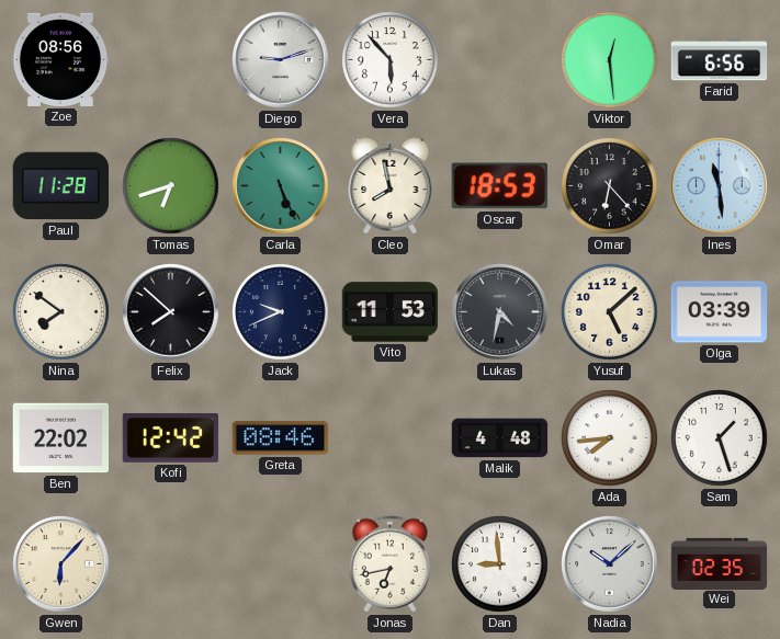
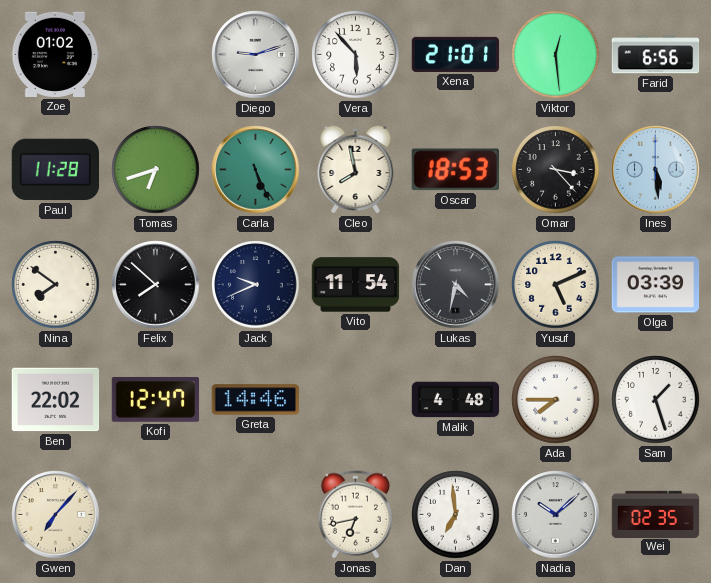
Zoe: 08:56 -> 01:02 (55, 54)
Xena: none -> 21:01 (456, 54)
Omar: 6:23 -> 3:23 (556, 170)
Ines: 11:29 -> 5:29 (656, 170)
Vito: 11:53 -> 11:54 (356, 285)
Yusuf: 5:08 -> 5:11 (556, 285)
Kofi: 12:42 -> 12:47 (156, 400)
Greta: 08:46 -> 14:46 (256, 400)
Ada: 7:44 -> 7:45 (556, 400)
Gwen: 6:07 -> 7:07 (56, 515)
Dan: 8:59 -> 6:59 (456, 515)
